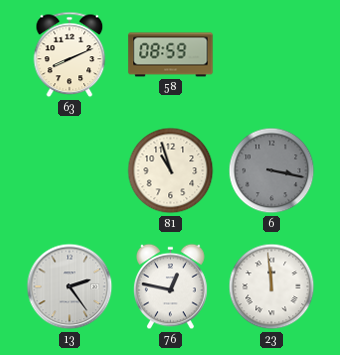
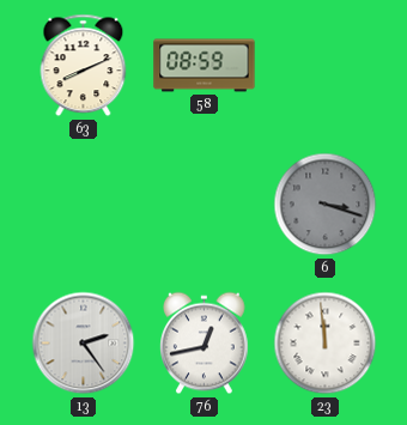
81: 10:57 -> none (171, 171)
6: 3:17 -> 3:18 (326, 205)
76: 12:47 -> 12:43 (205, 344)
